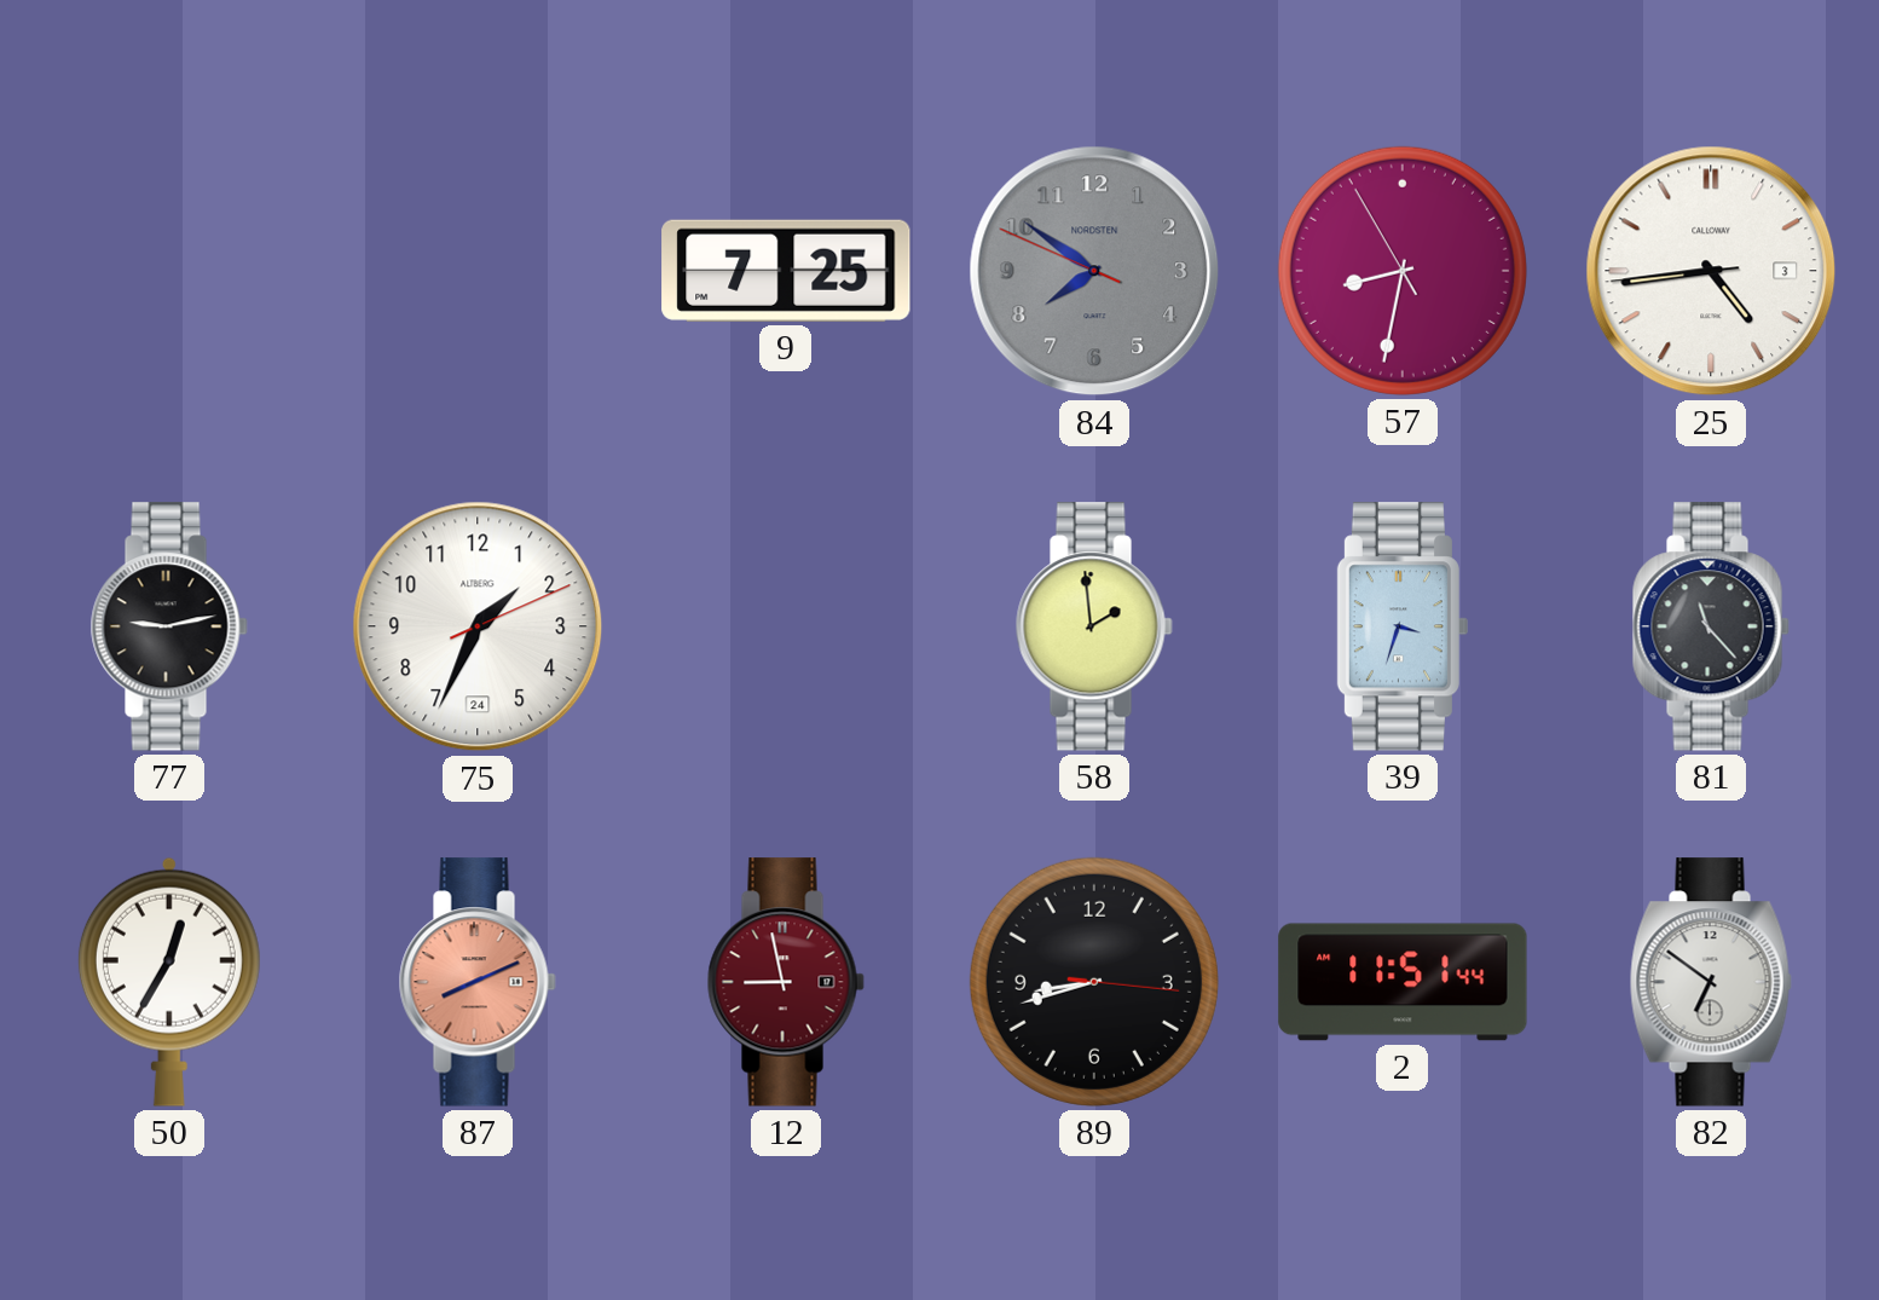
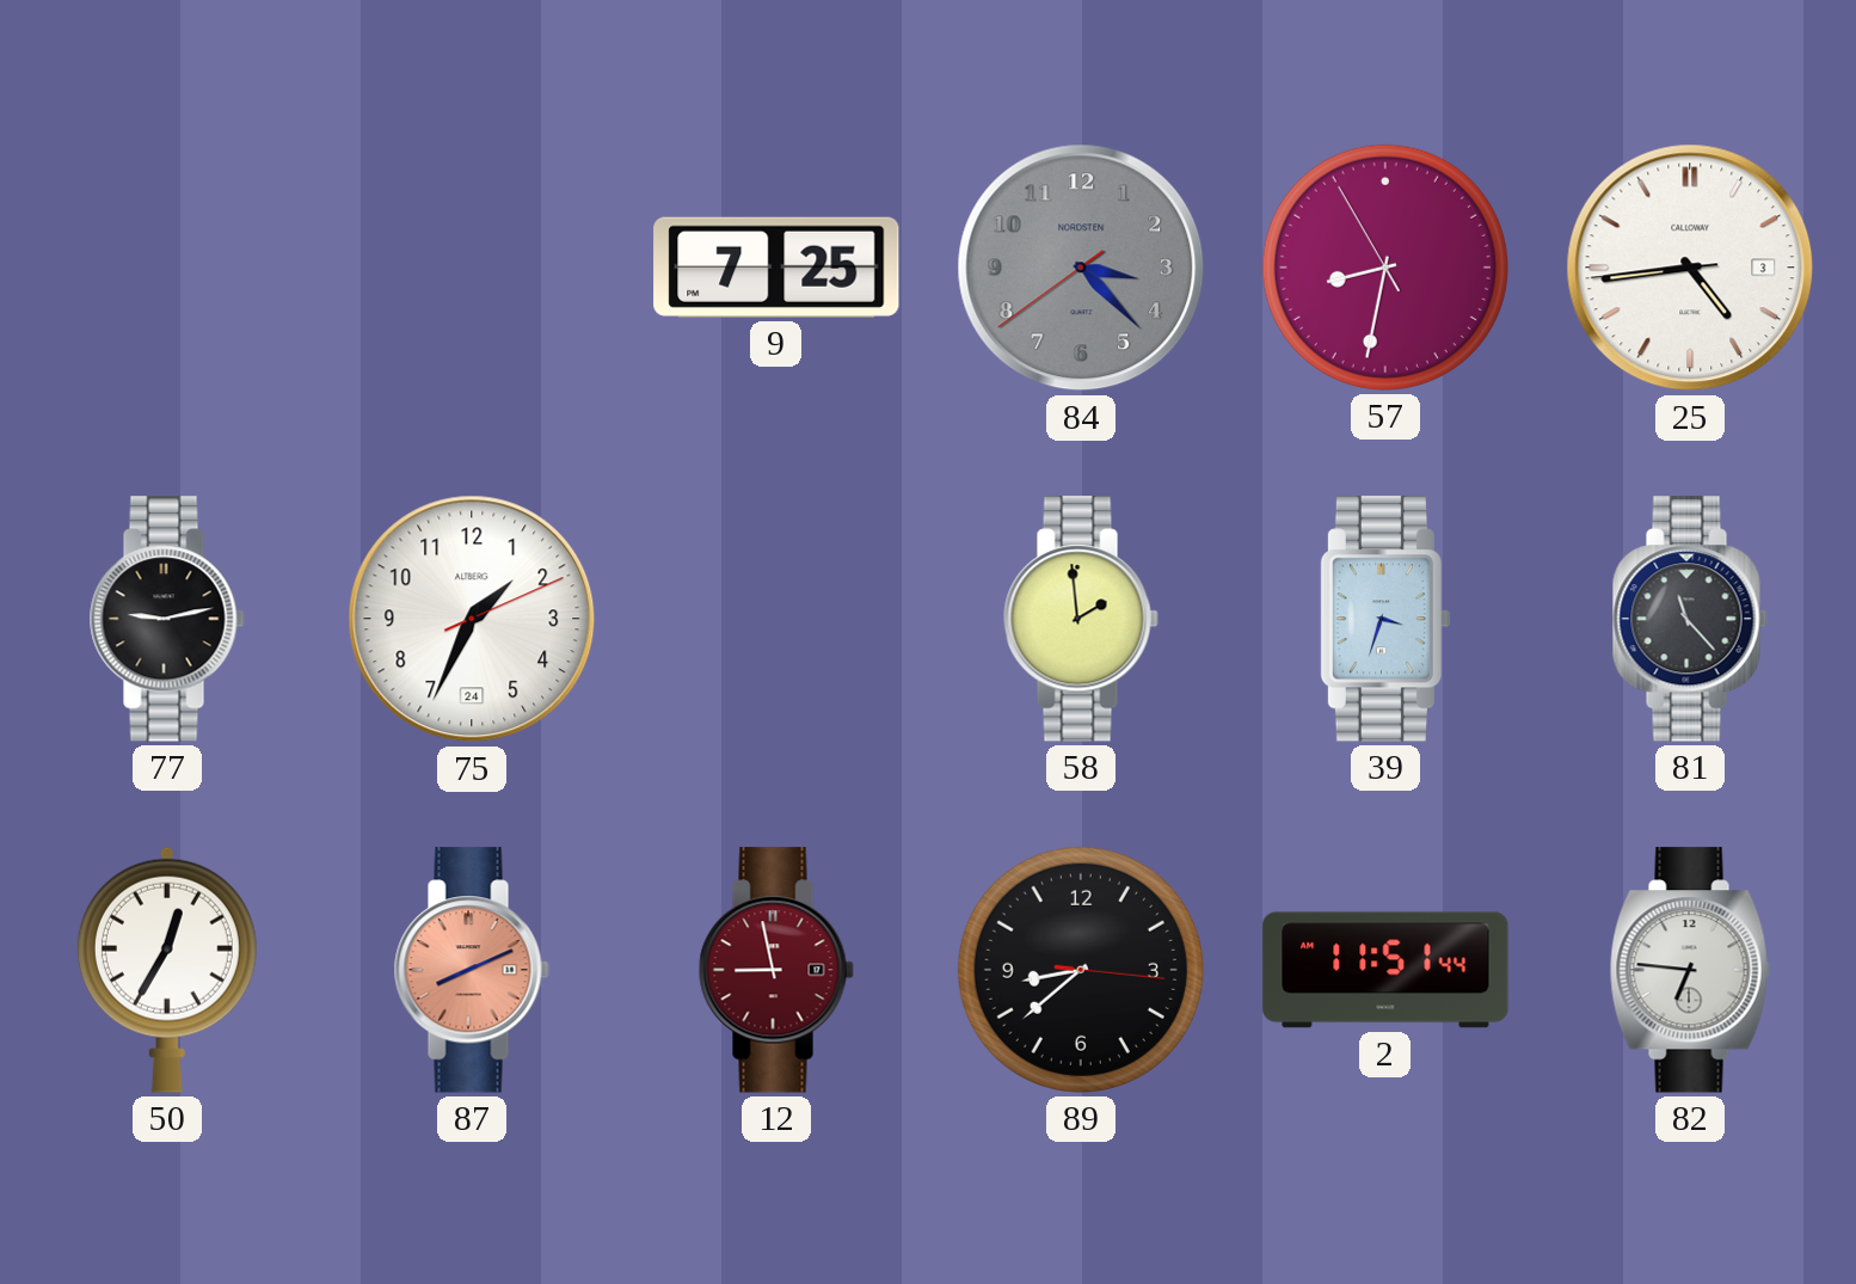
84: 7:50 -> 3:22 (1081, 268)
89: 8:42 -> 8:38 (1081, 970)
82: 6:51 -> 6:46 (1690, 970)
